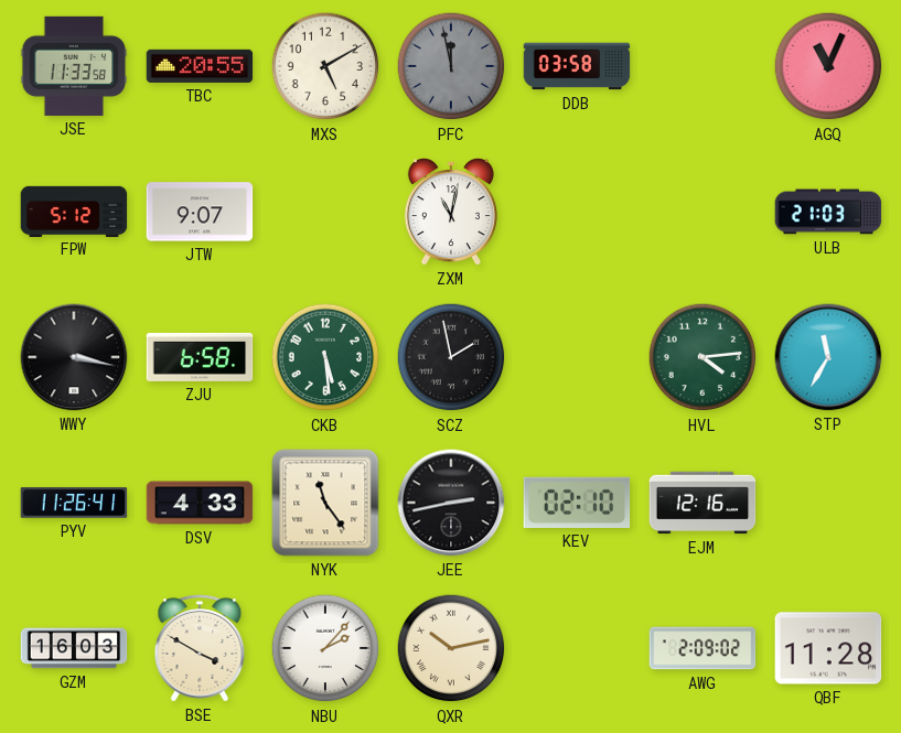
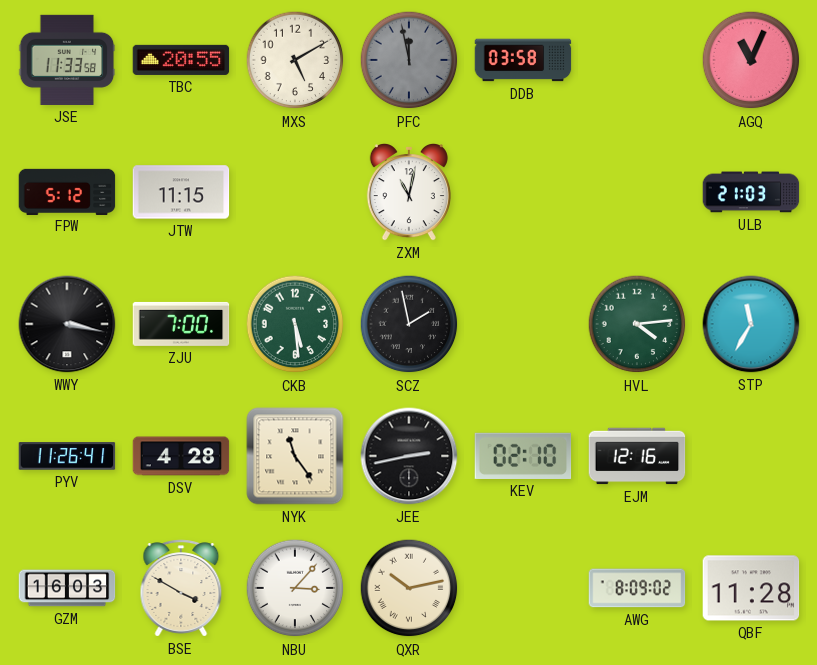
JTW: 9:07 -> 11:15 (181, 192)
ZJU: 6:58 -> 7:00 (181, 324)
DSV: 4:33 -> 4:28 (181, 456)
NBU: 2:07 -> 3:07 (295, 588)
AWG: 2:09 -> 8:09 (637, 588)
